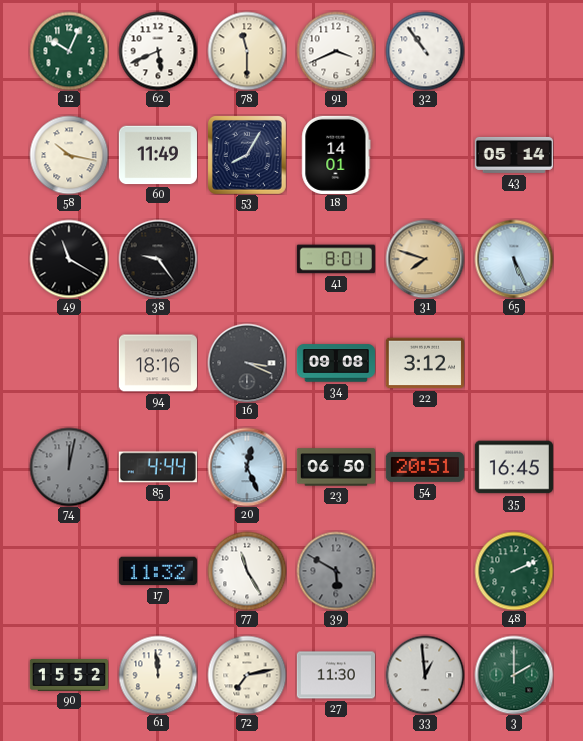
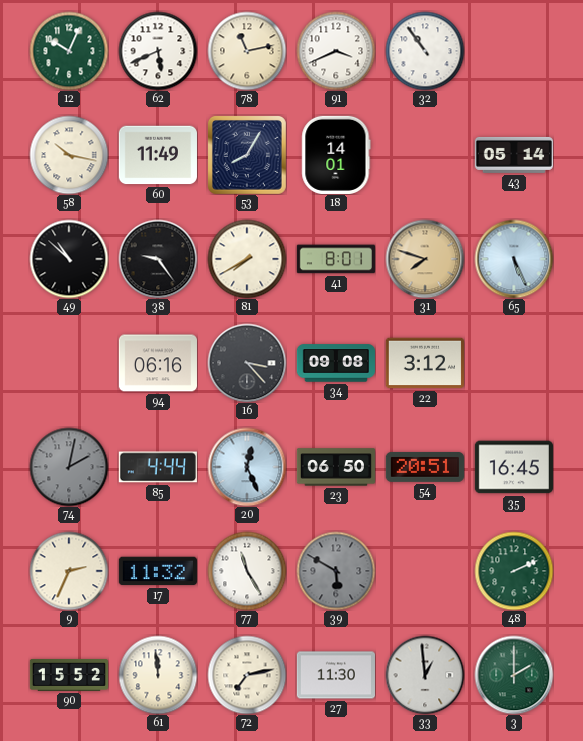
78: 11:30 -> 11:13 (247, 51)
49: 11:20 -> 10:52 (69, 259)
81: none -> 7:40 (247, 259)
94: 18:16 -> 06:16 (158, 363)
16: 3:19 -> 3:23 (247, 363)
74: 12:02 -> 2:02 (69, 467)
9: none -> 2:34 (69, 571)
